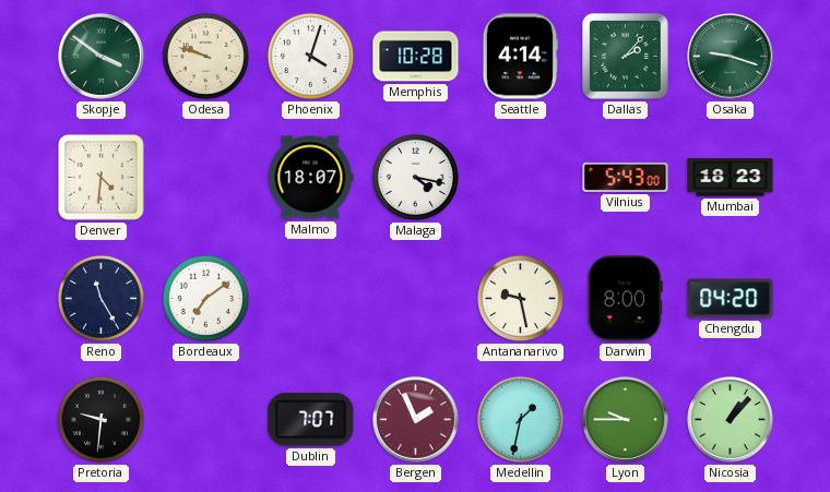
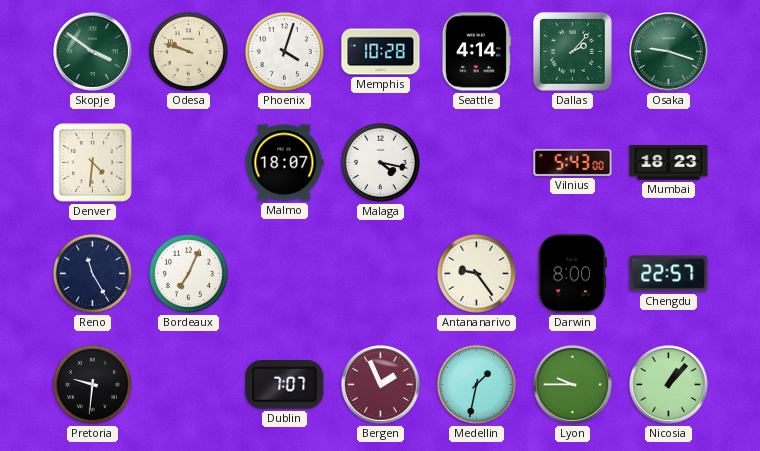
Bordeaux: 7:09 -> 7:04 (188, 273)
Antananarivo: 9:28 -> 9:24 (476, 273)
Chengdu: 04:20 -> 22:57 (669, 274)
